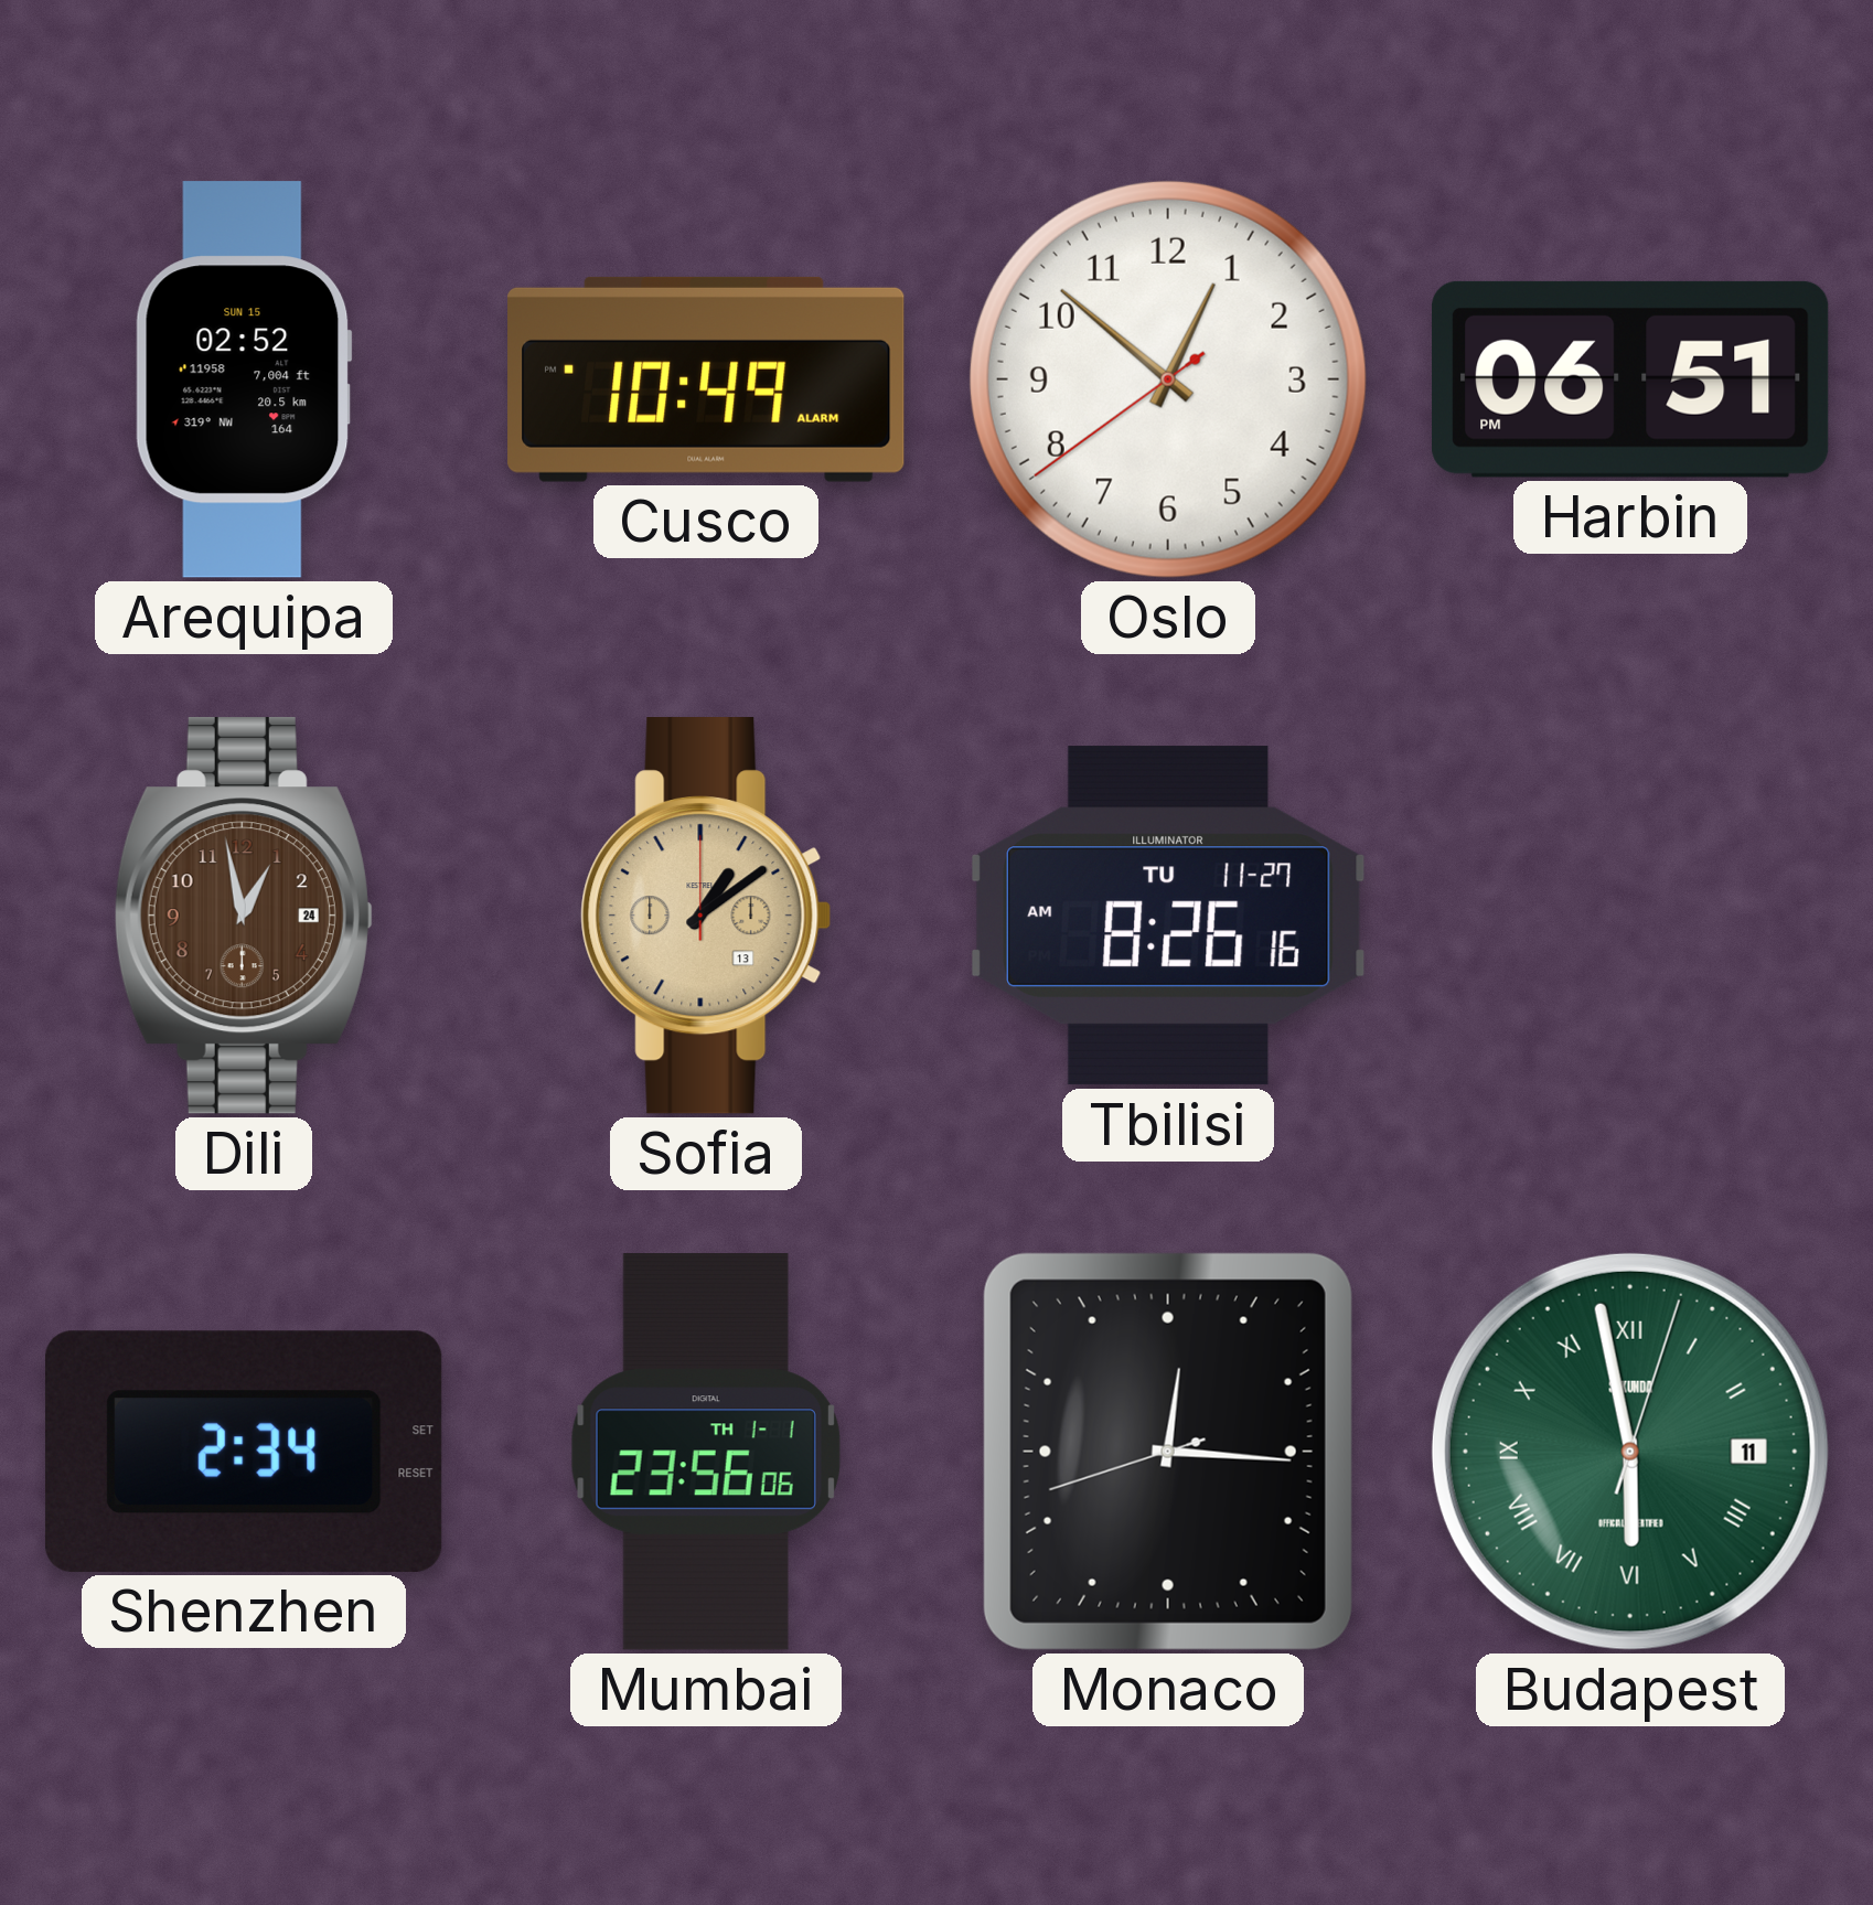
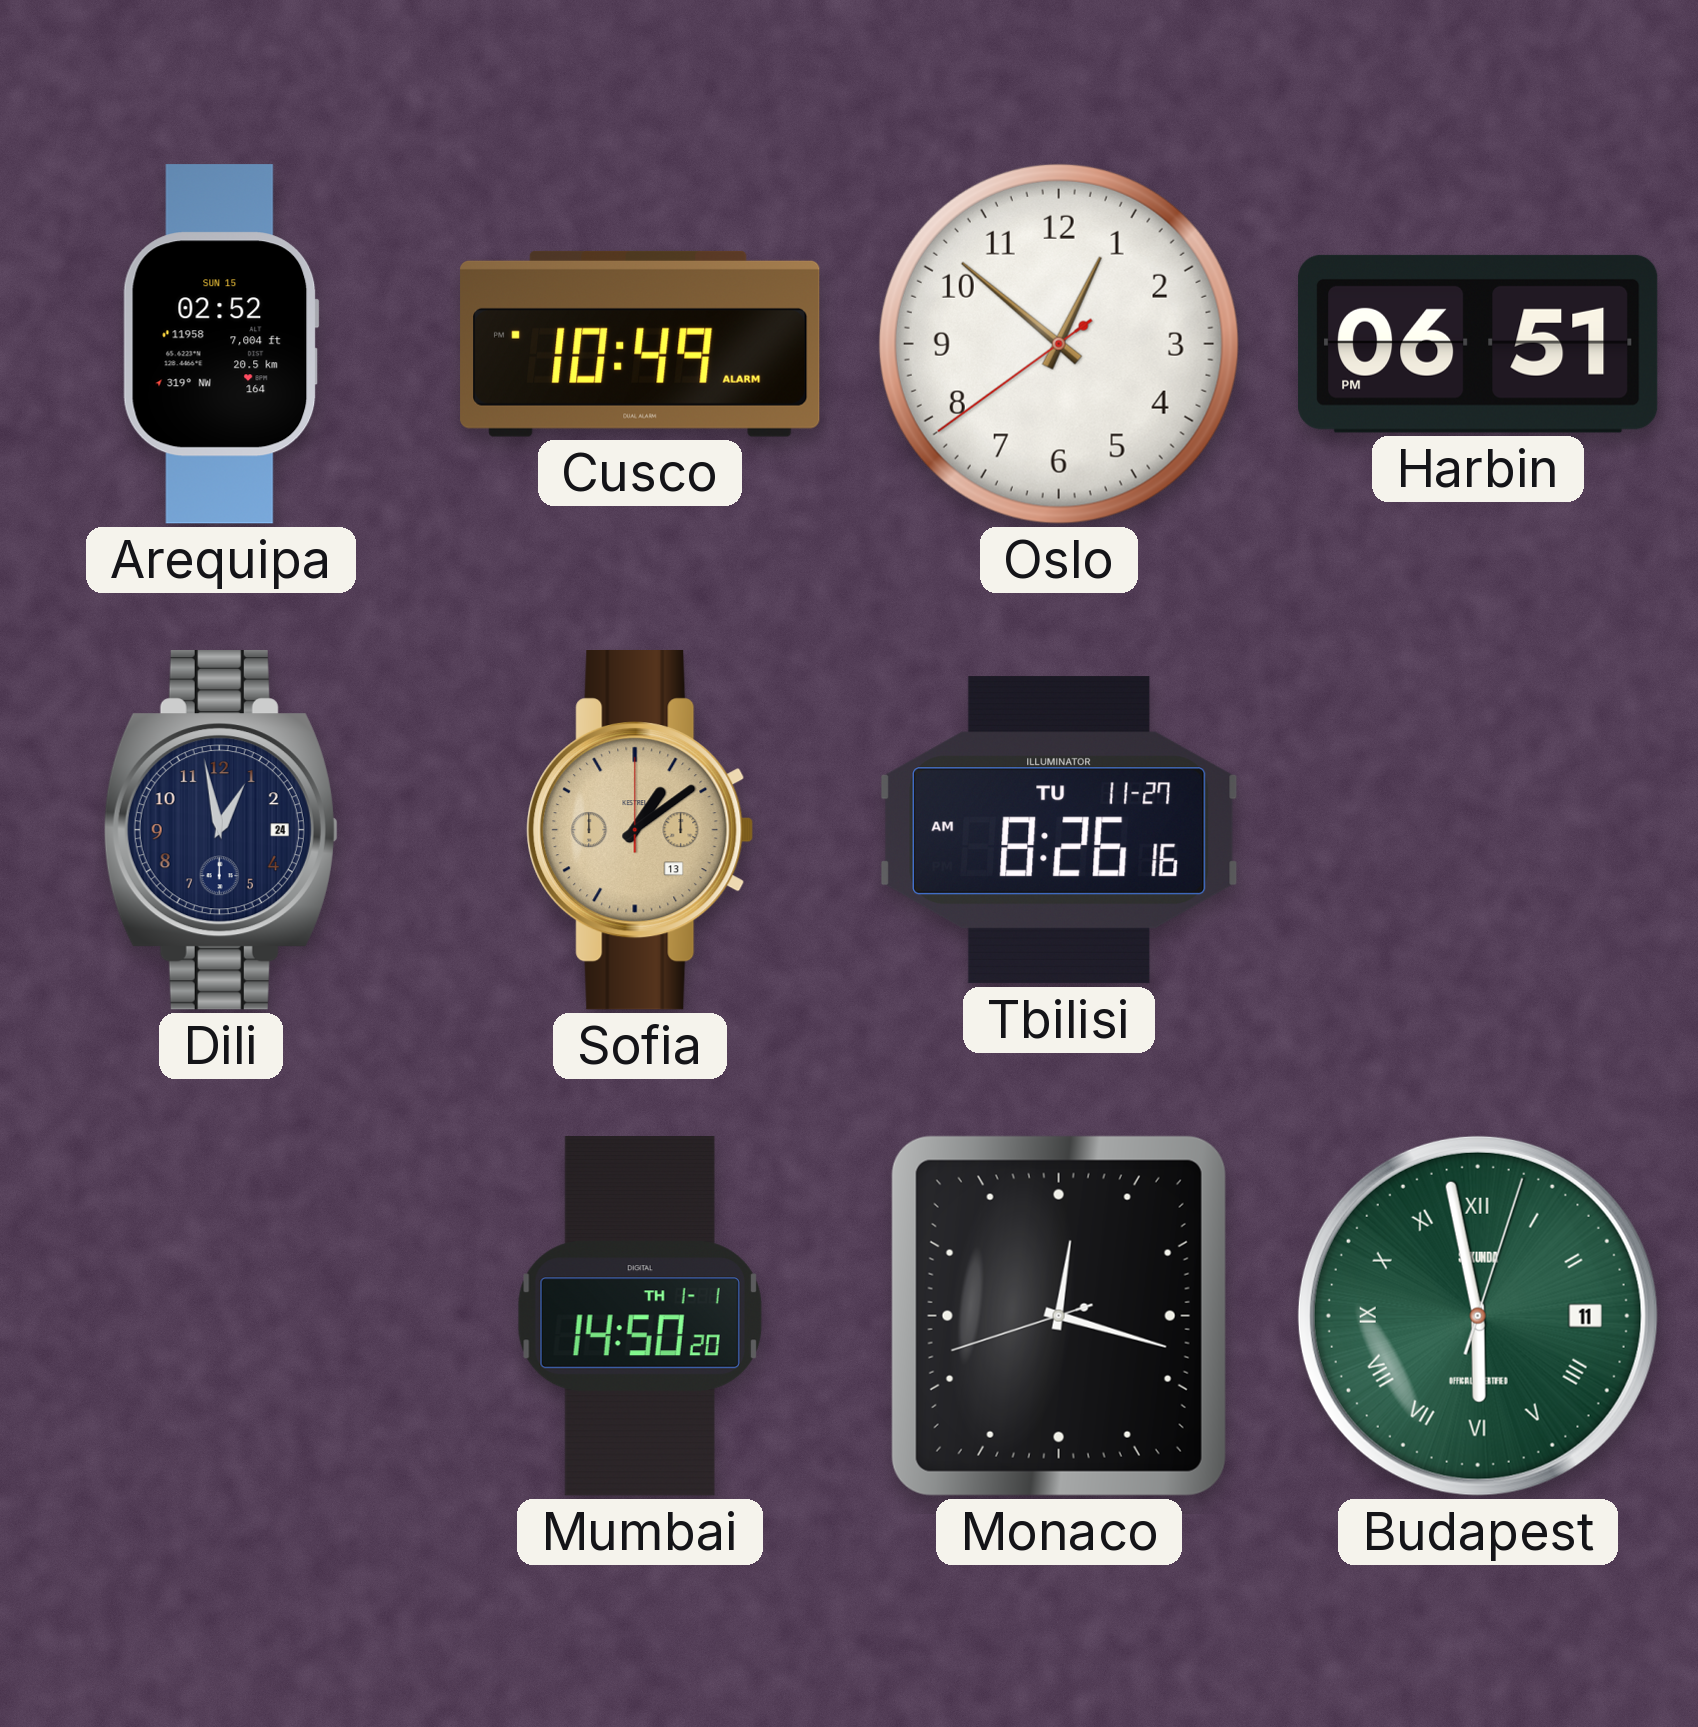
Dili dial: brown -> navy (221, 831)
Shenzhen: 2:34 -> none (244, 1452)
Mumbai: 23:56 -> 14:50 (640, 1316)
Monaco: 12:15 -> 12:17 (1059, 1316)
